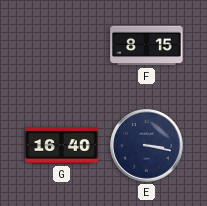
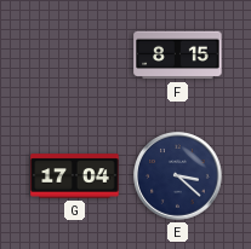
G: 16:40 -> 17:04 (75, 176)
E: 3:17 -> 3:22 (178, 176)
